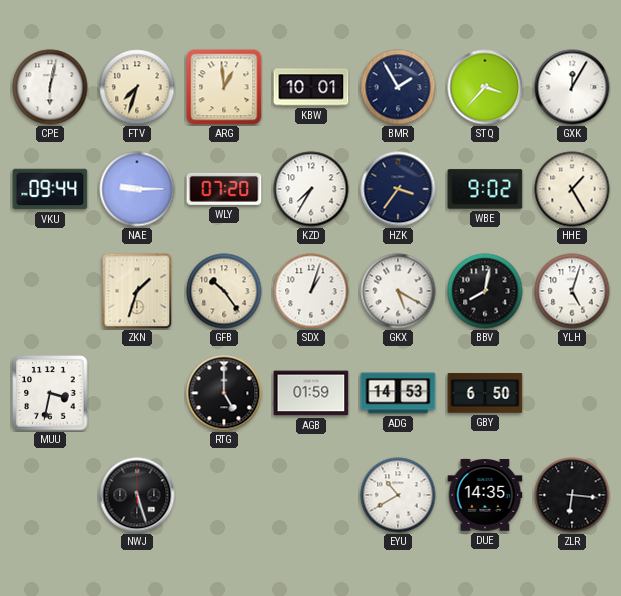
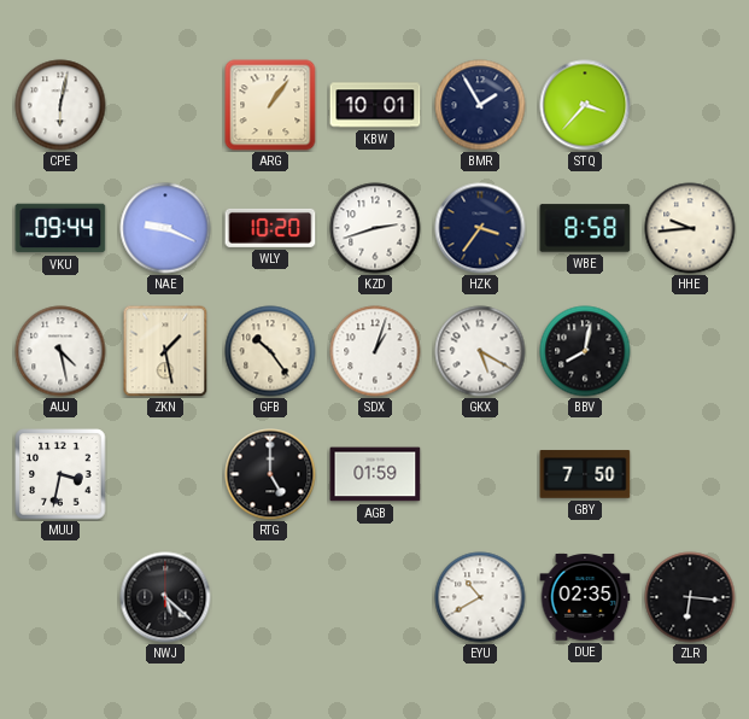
FTV: 7:33 -> none (137, 87)
ARG: 12:59 -> 1:06 (270, 105)
GXK: 12:05 -> none (572, 87)
NAE: 9:15 -> 9:19 (165, 228)
WLY: 07:20 -> 10:20 (270, 228)
KZD: 7:35 -> 2:42 (375, 228)
WBE: 9:02 -> 8:58 (585, 228)
HHE: 1:25 -> 9:44 (690, 228)
AUJ: none -> 4:28 (60, 351)
ZKN: 1:33 -> 1:28 (165, 351)
YLH: 5:03 -> none (572, 291)
ADG: 14:53 -> none (398, 393)
GBY: 6:50 -> 7:50 (585, 474)
NWJ: 5:27 -> 5:22 (165, 597)
DUE: 14:35 -> 02:35 (585, 597)
